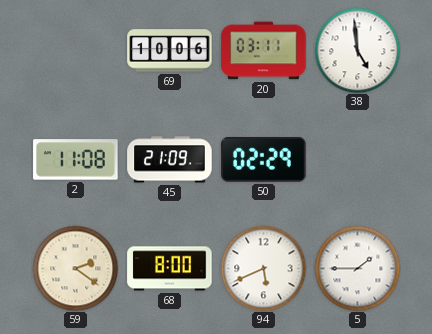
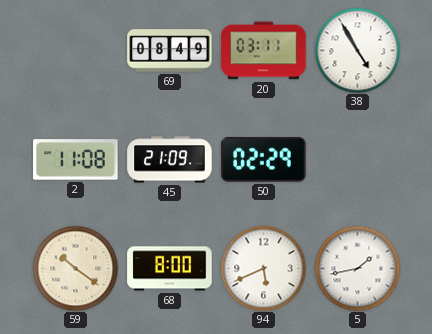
69: 10:06 -> 08:49 (170, 51)
38: 4:59 -> 4:55 (357, 50)
59: 2:21 -> 10:21 (75, 268)
5: 1:45 -> 1:43 (357, 268)
